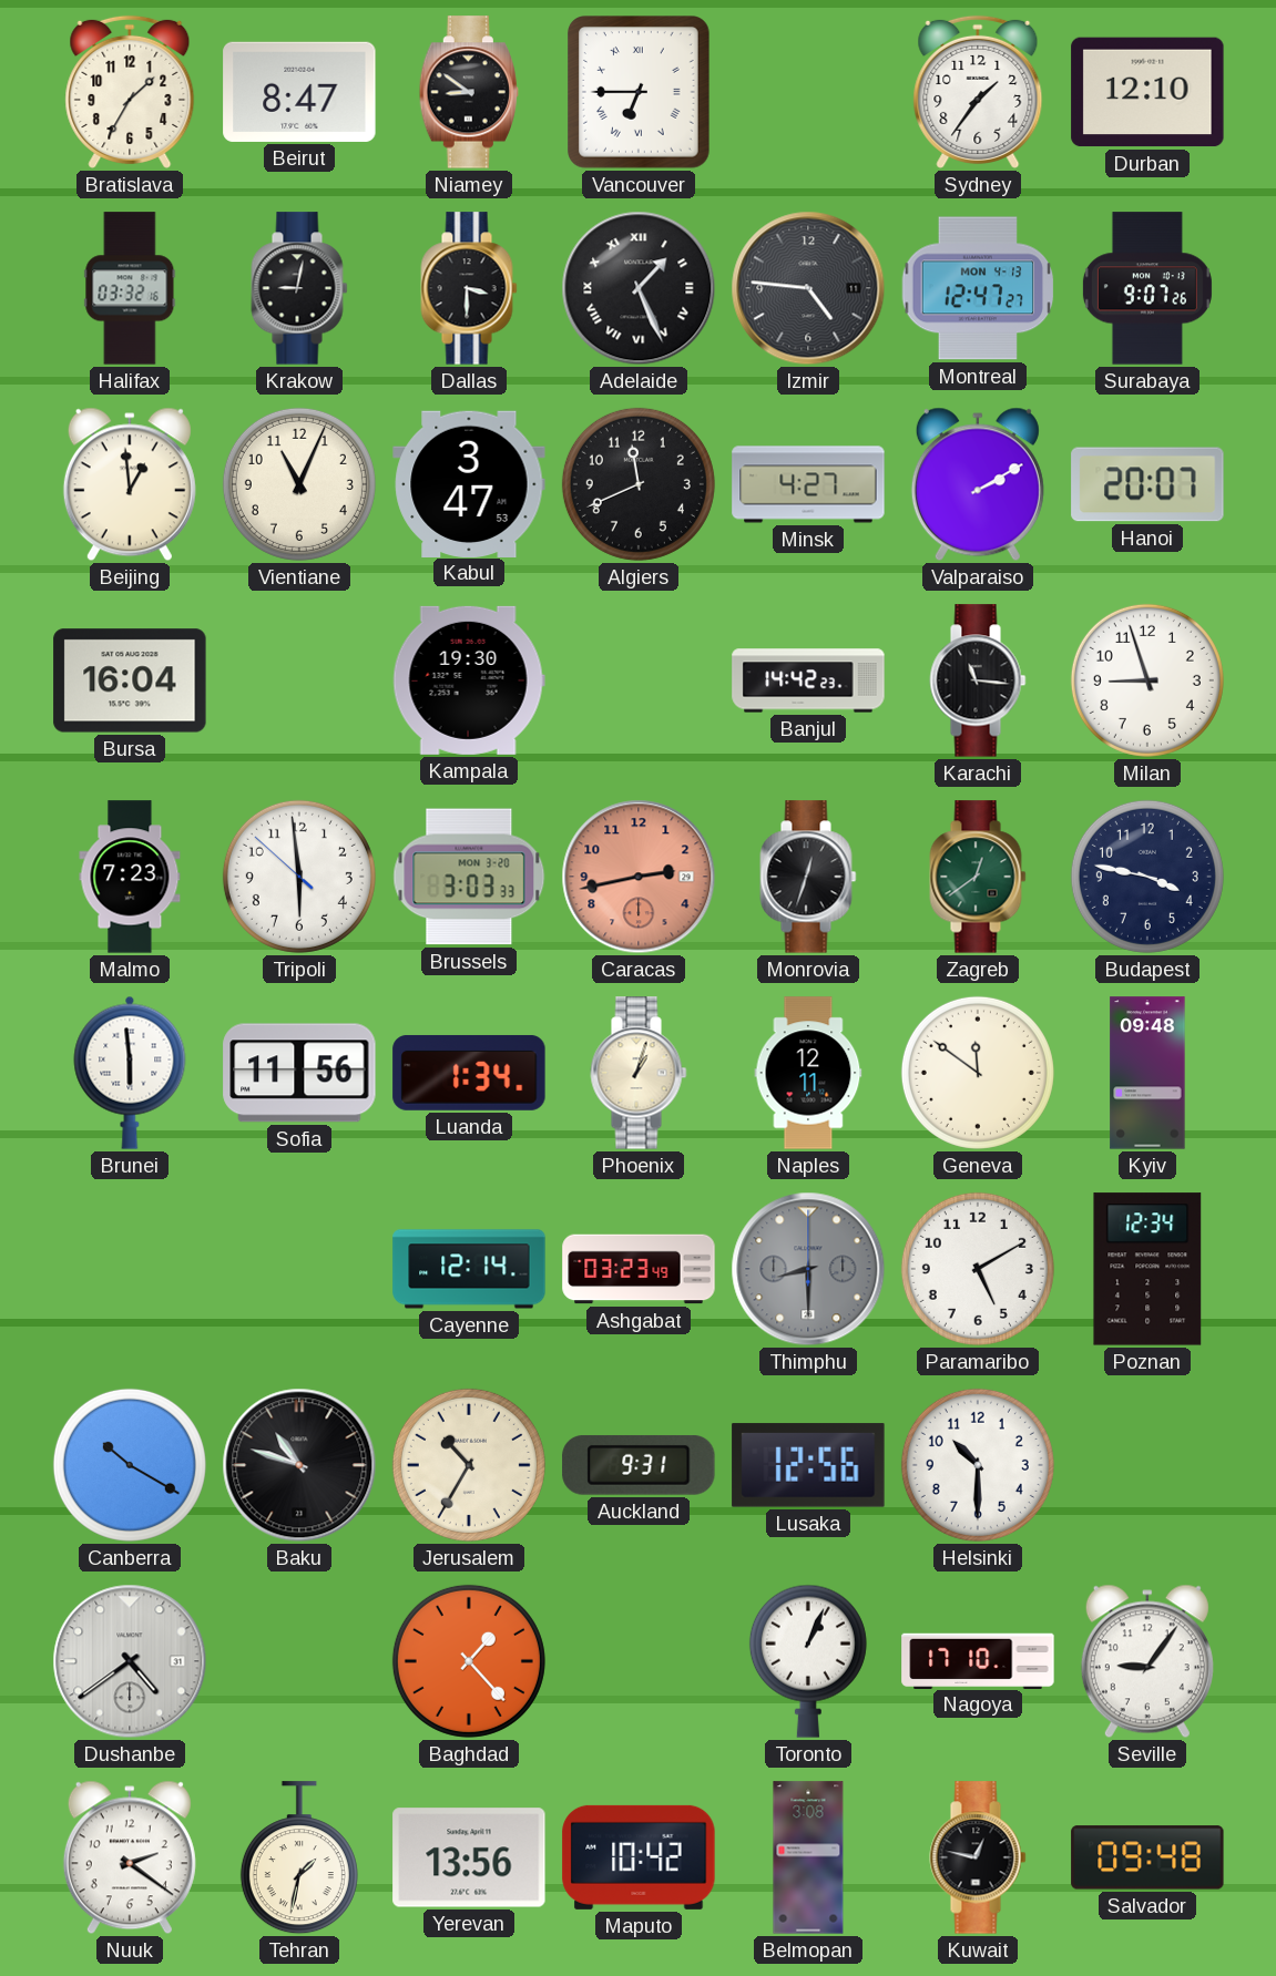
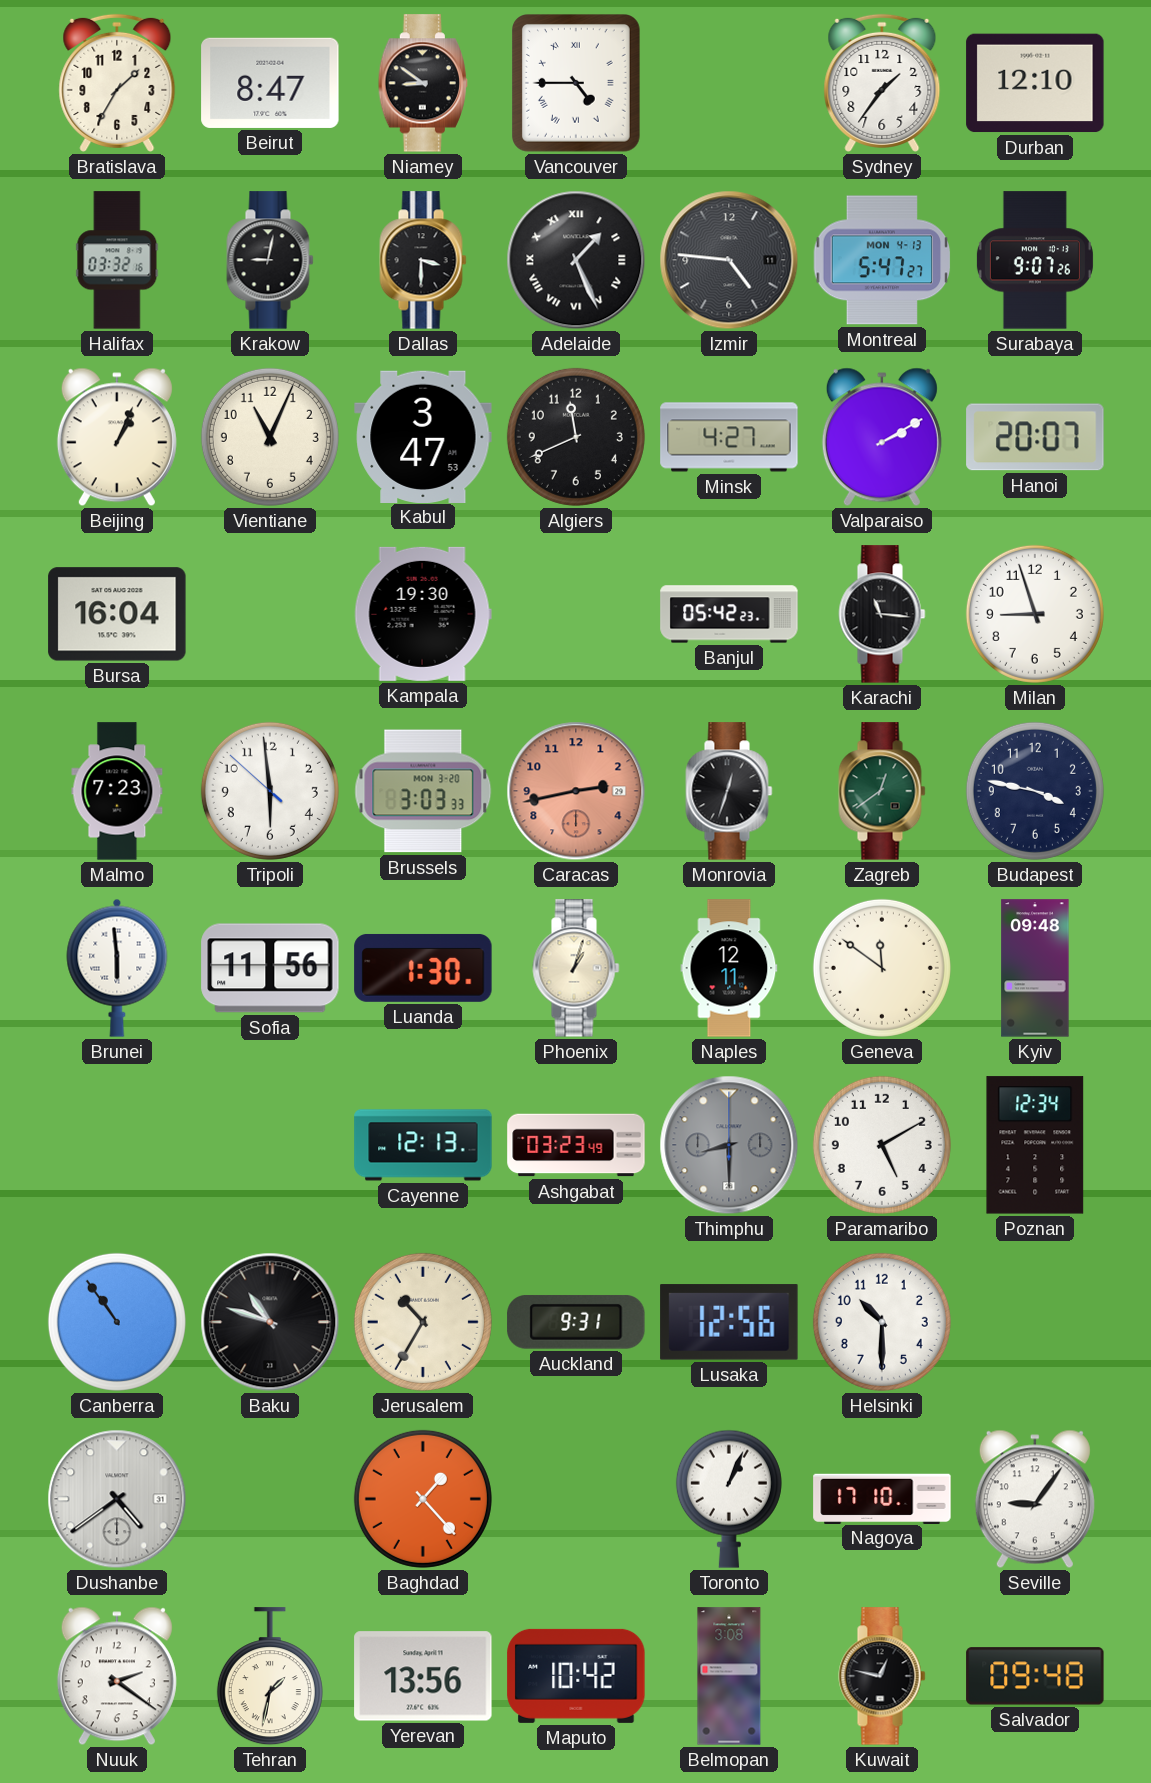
Vancouver: 6:45 -> 4:45 (577, 84)
Montreal: 12:47 -> 5:47 (882, 260)
Beijing: 12:59 -> 1:04 (117, 437)
Banjul: 14:42 -> 05:42 (729, 614)
Luanda: 1:34 -> 1:30 (423, 968)
Cayenne: 12:14 -> 12:13 (423, 1145)
Canberra: 10:20 -> 10:54 (117, 1322)
